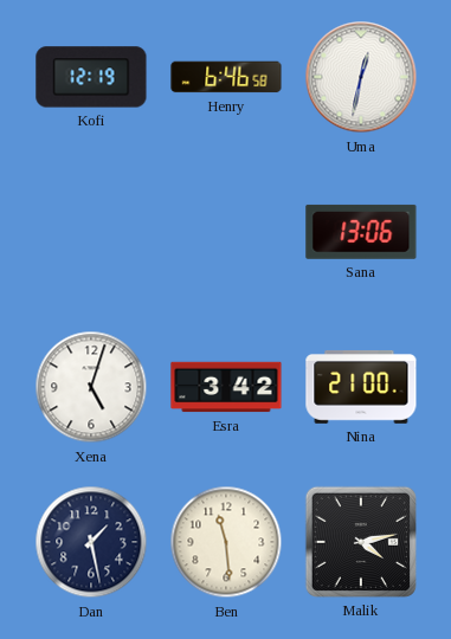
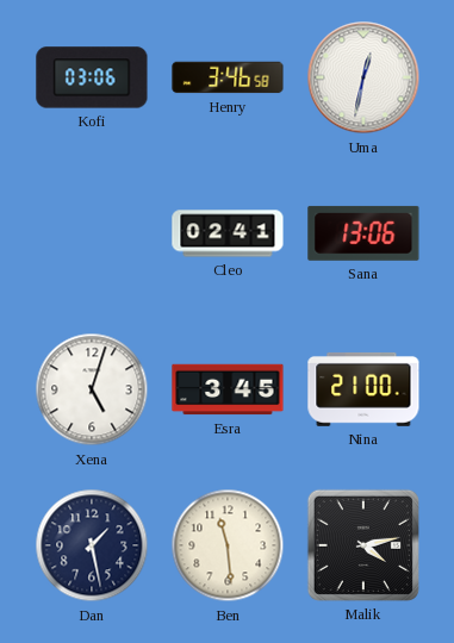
Kofi: 12:19 -> 03:06 (92, 77)
Henry: 6:46 -> 3:46 (228, 77)
Cleo: none -> 02:41 (228, 233)
Esra: 3:42 -> 3:45 (228, 389)
